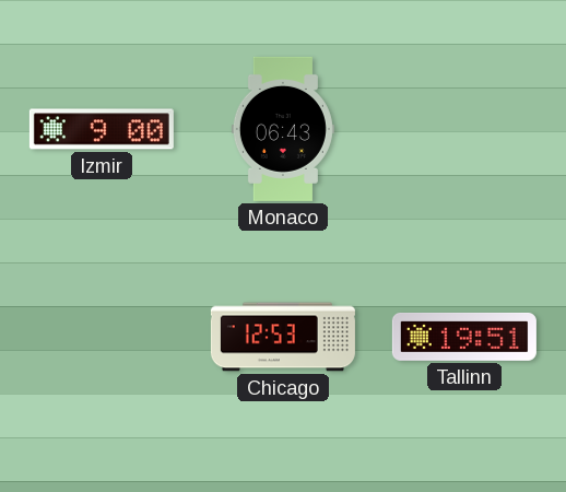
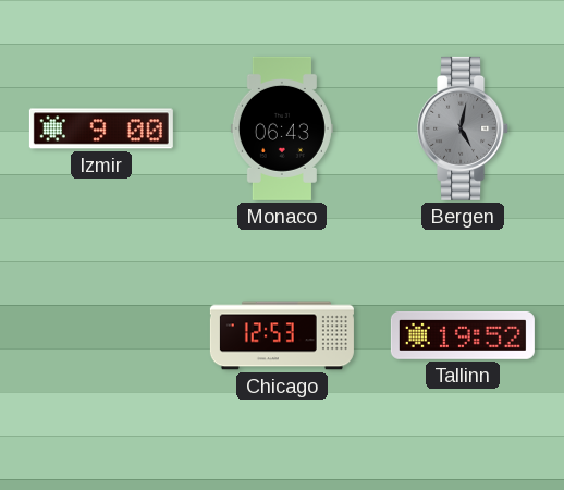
Bergen: none -> 5:02 (464, 128)
Tallinn: 19:51 -> 19:52 (463, 335)
